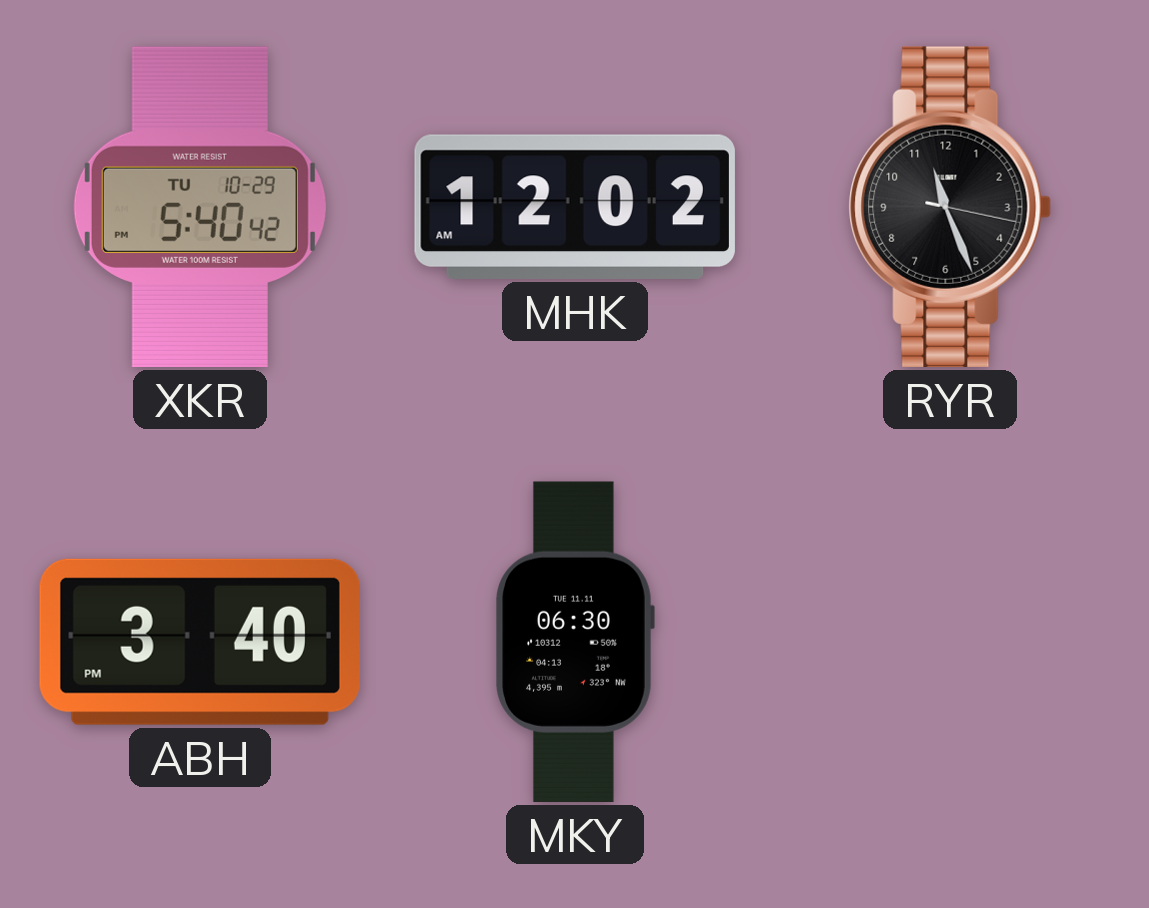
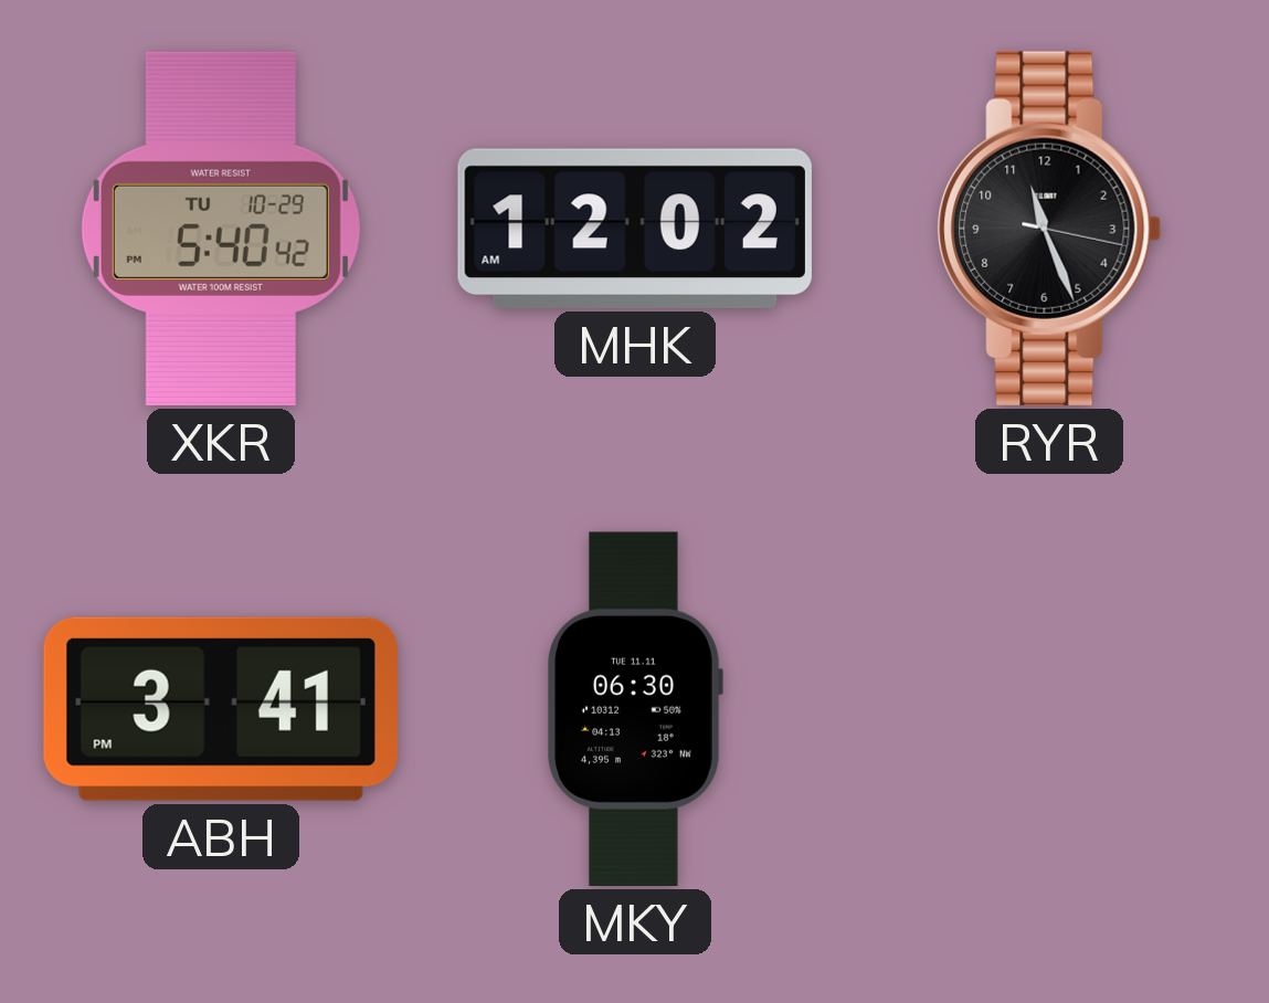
ABH: 3:40 -> 3:41 (221, 709)
